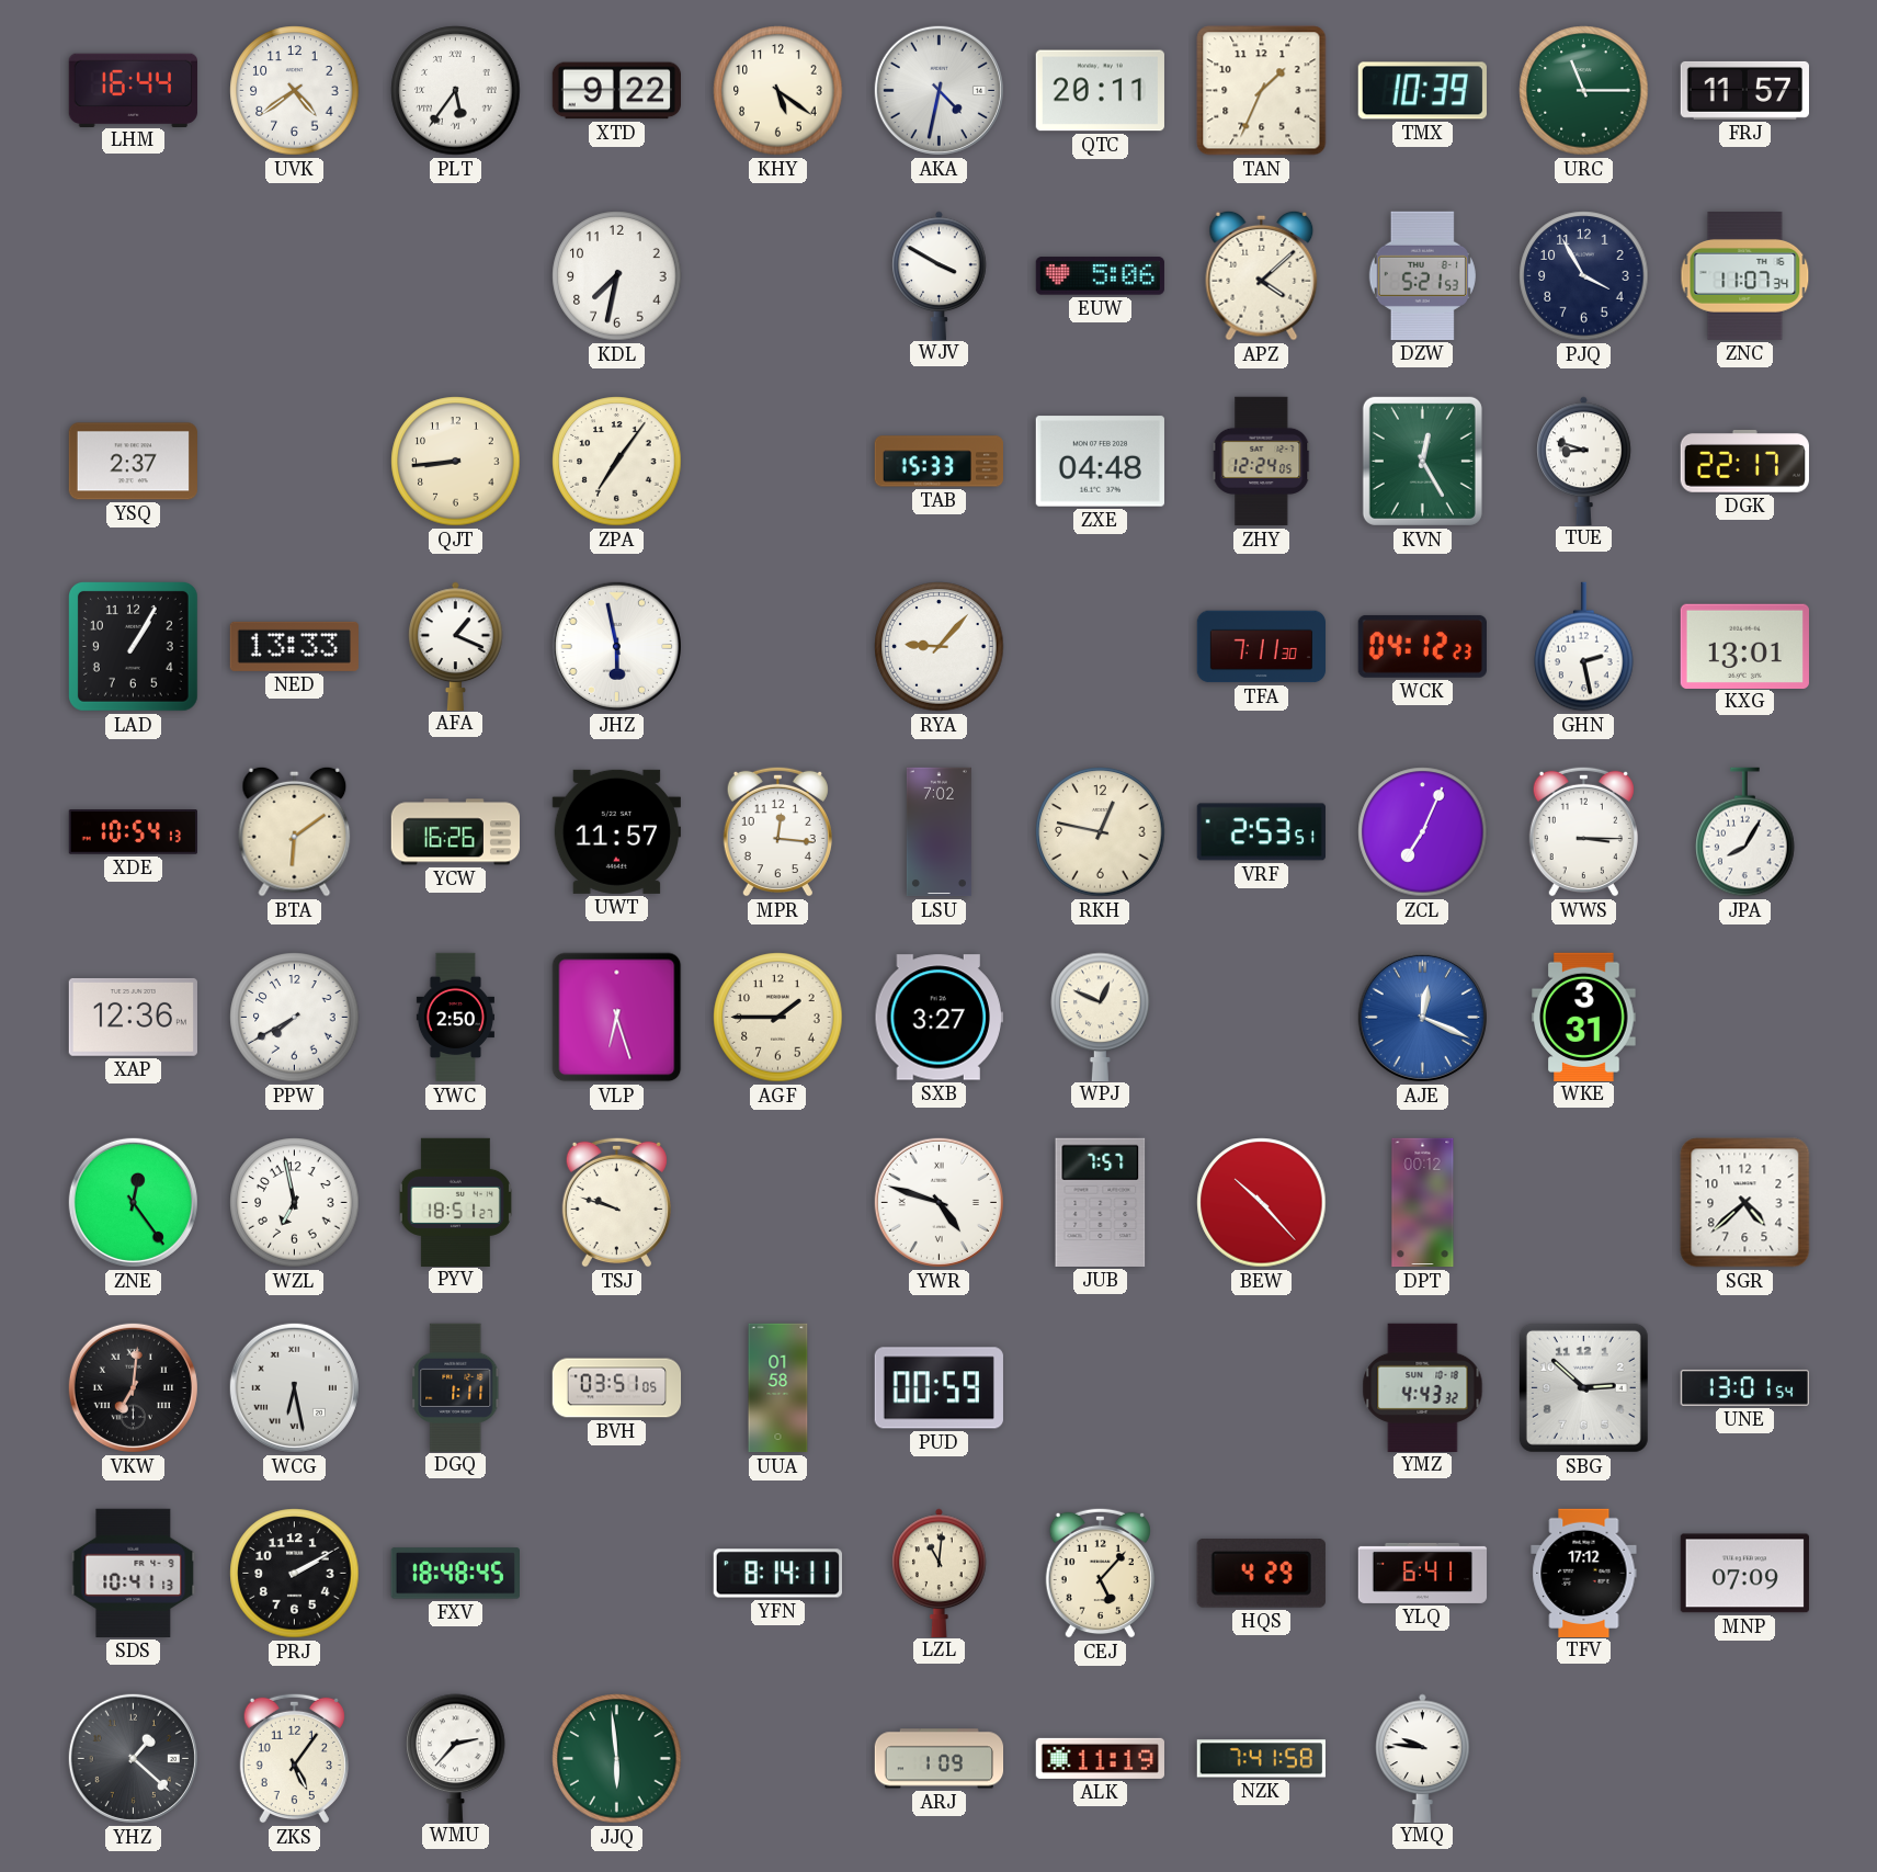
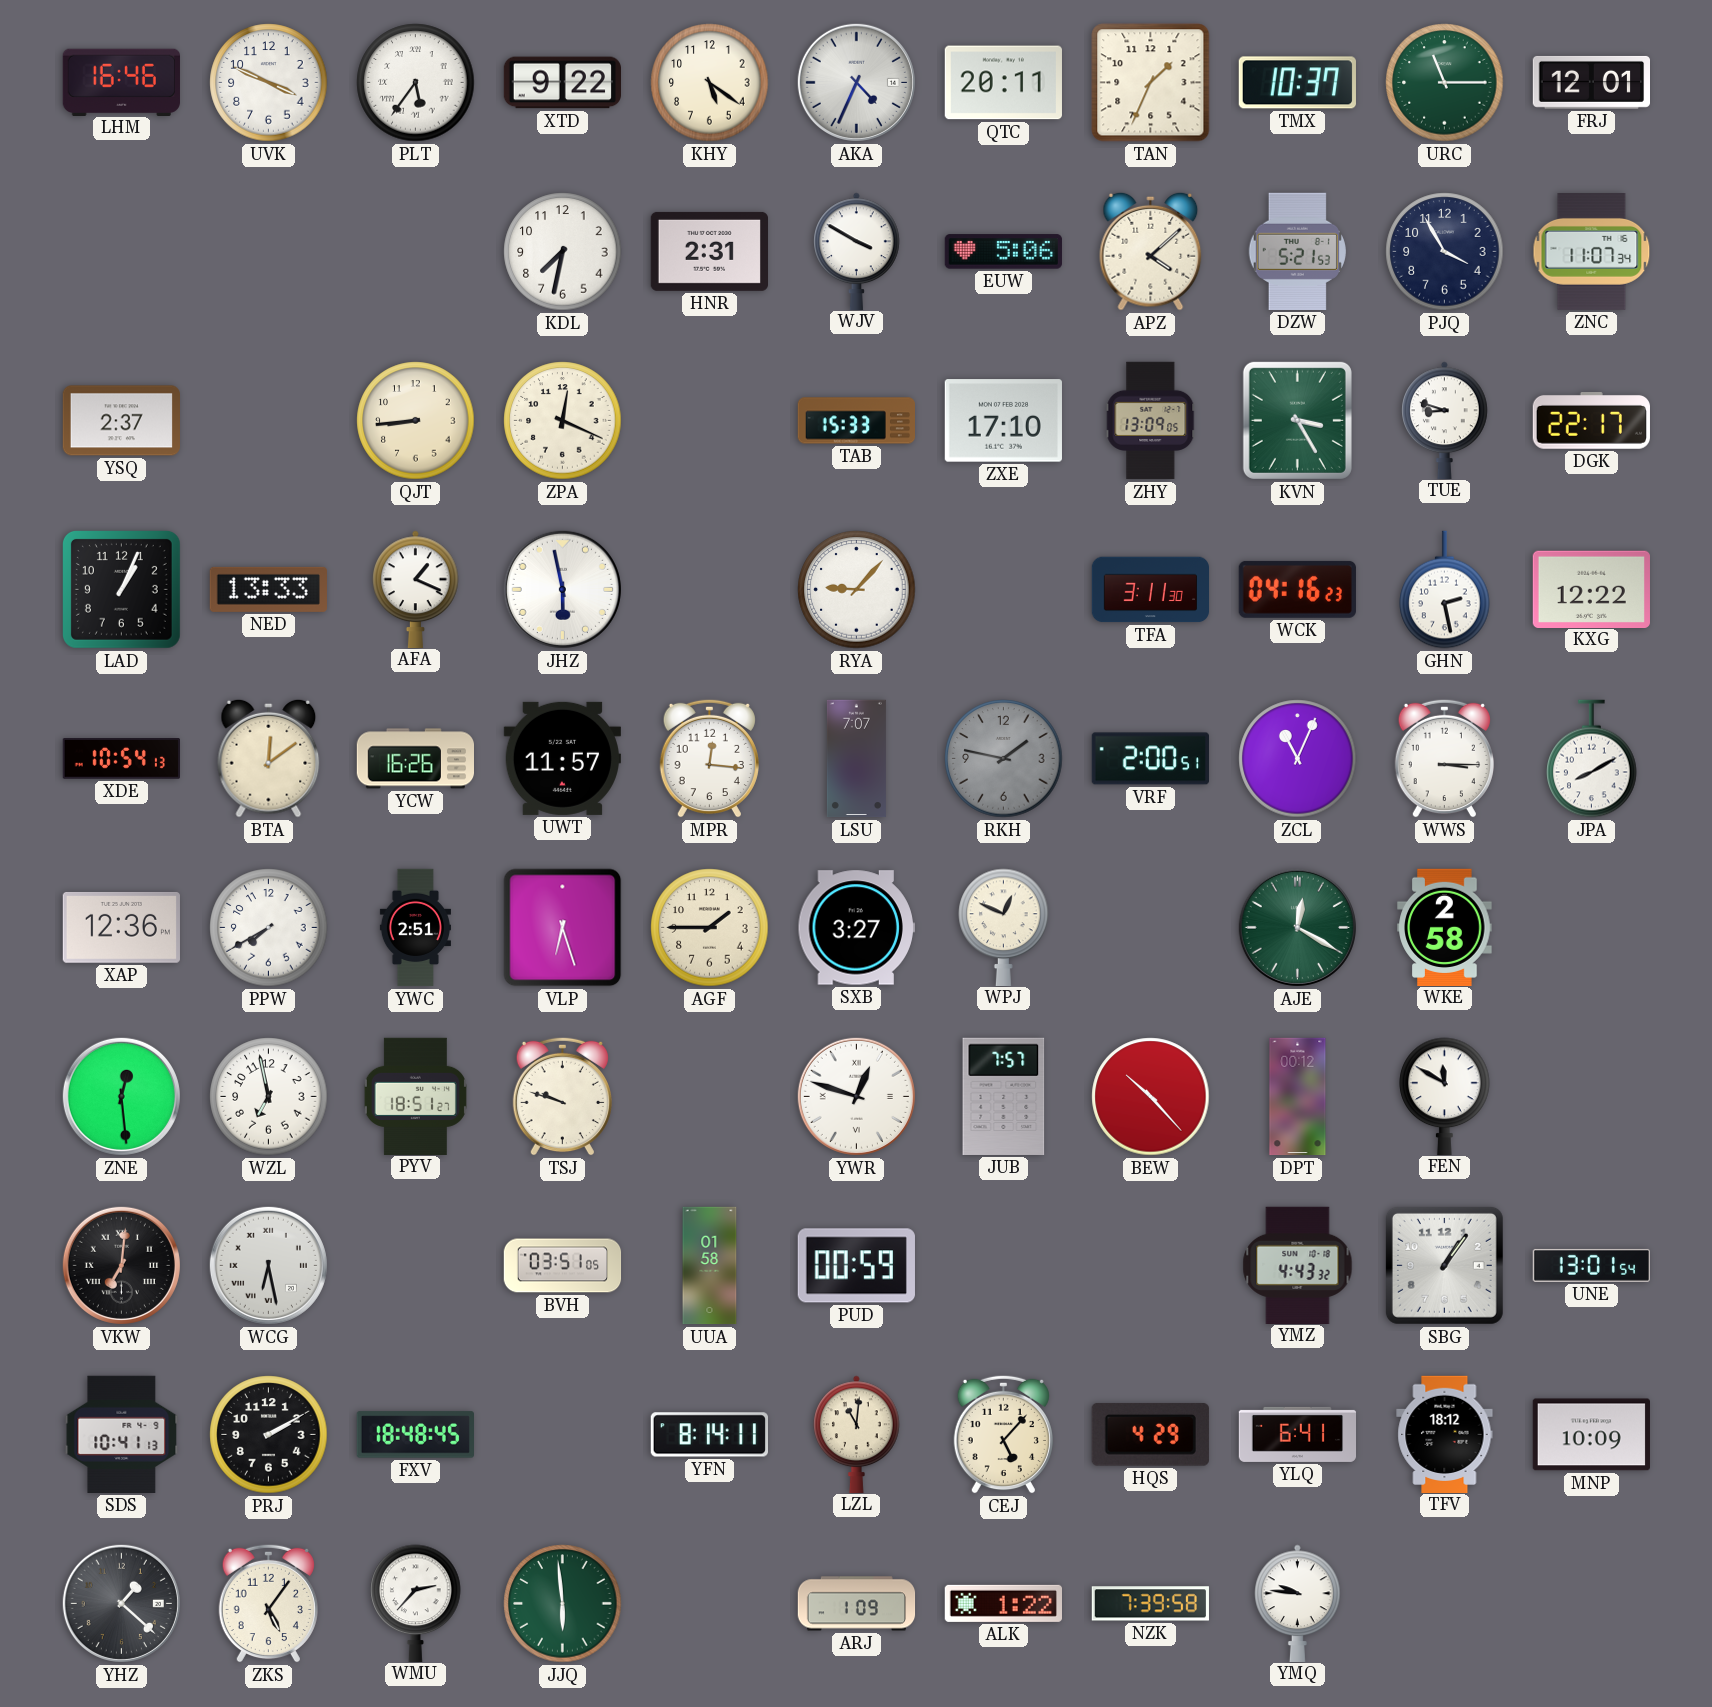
LHM: 16:44 -> 16:46 (121, 82)
UVK: 4:39 -> 3:49 (269, 83)
AKA: 4:32 -> 4:34 (856, 82)
TMX: 10:39 -> 10:37 (1297, 83)
FRJ: 11:57 -> 12:01 (1591, 82)
HNR: none -> 2:31 (709, 251)
ZPA: 7:06 -> 12:19 (563, 421)
ZXE: 04:48 -> 17:10 (1003, 421)
ZHY: 12:24 -> 13:09 (1151, 421)
KVN: 12:25 -> 3:25 (1297, 420)
LAD: 1:05 -> 1:04 (121, 589)
TFA: 7:11 -> 3:11 (1151, 590)
WCK: 04:12 -> 04:16 (1297, 589)
KXG: 13:01 -> 12:22 (1591, 589)
BTA: 6:09 -> 12:09 (269, 758)
LSU: 7:02 -> 7:07 (856, 759)
RKH: 12:47 -> 1:47 (1004, 759)
RKH dial: cream -> grey (1004, 759)
VRF: 2:53 -> 2:00 (1150, 759)
ZCL: 7:04 -> 11:04 (1298, 759)
JPA: 8:05 -> 8:10 (1592, 759)
YWC: 2:50 -> 2:51 (415, 928)
AJE: 12:19 -> 12:20 (1297, 927)
AJE dial: blue -> green (1297, 927)
WKE: 3:31 -> 2:58 (1445, 927)
ZNE: 12:24 -> 12:29 (121, 1096)
YWR: 4:48 -> 12:48 (856, 1096)
FEN: none -> 11:50 (1445, 1096)
SGR: 4:38 -> none (1745, 1203)
DGQ: 1:11 -> none (456, 1387)
SBG: 2:52 -> 1:06 (1444, 1265)
TFV: 17:12 -> 18:12 (1445, 1434)
MNP: 07:09 -> 10:09 (1591, 1435)
ALK: 11:19 -> 1:22 (1003, 1603)
NZK: 7:41 -> 7:39 (1150, 1604)
